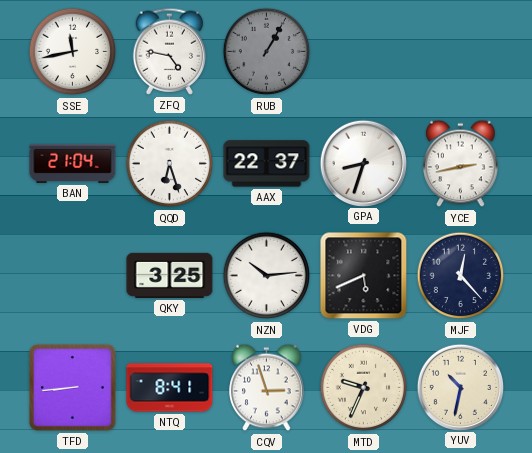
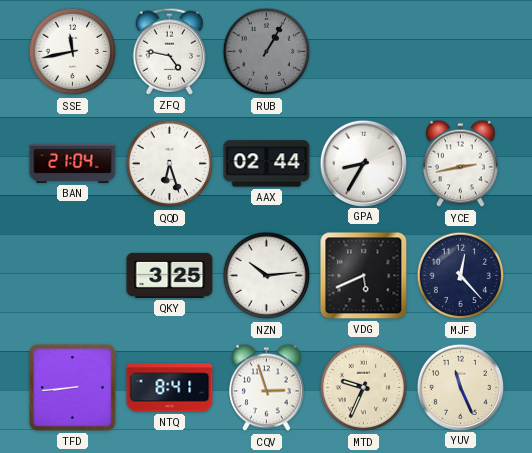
AAX: 22:37 -> 02:44 (267, 164)
GPA: 8:33 -> 8:35 (363, 163)
YUV: 10:32 -> 11:26 (460, 387)
